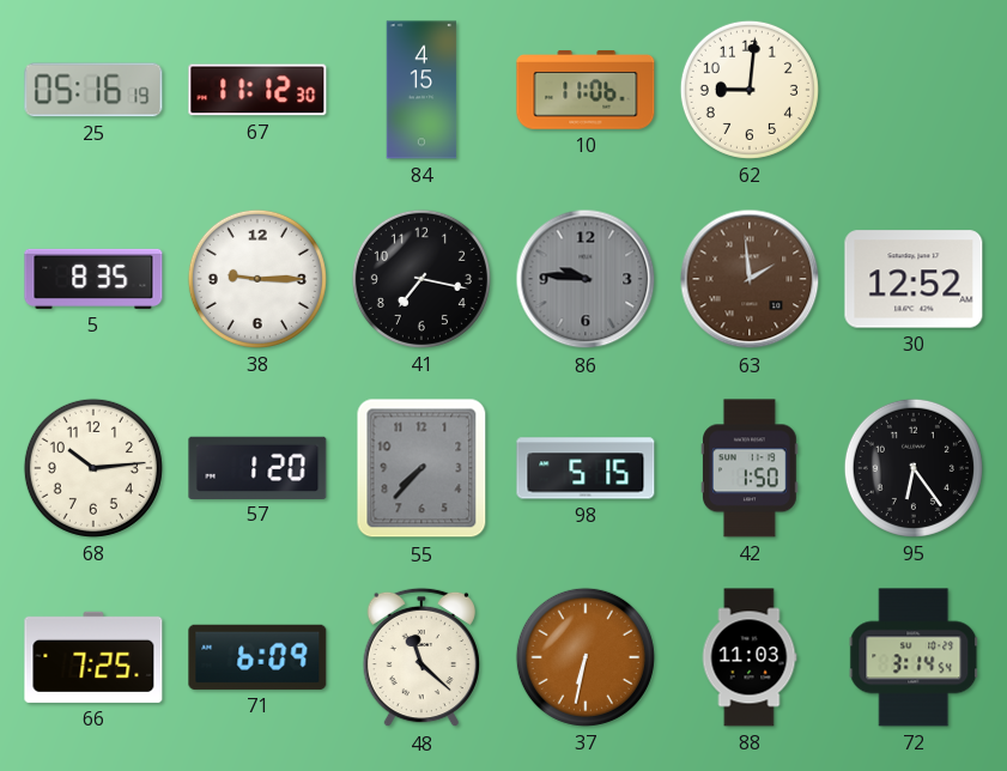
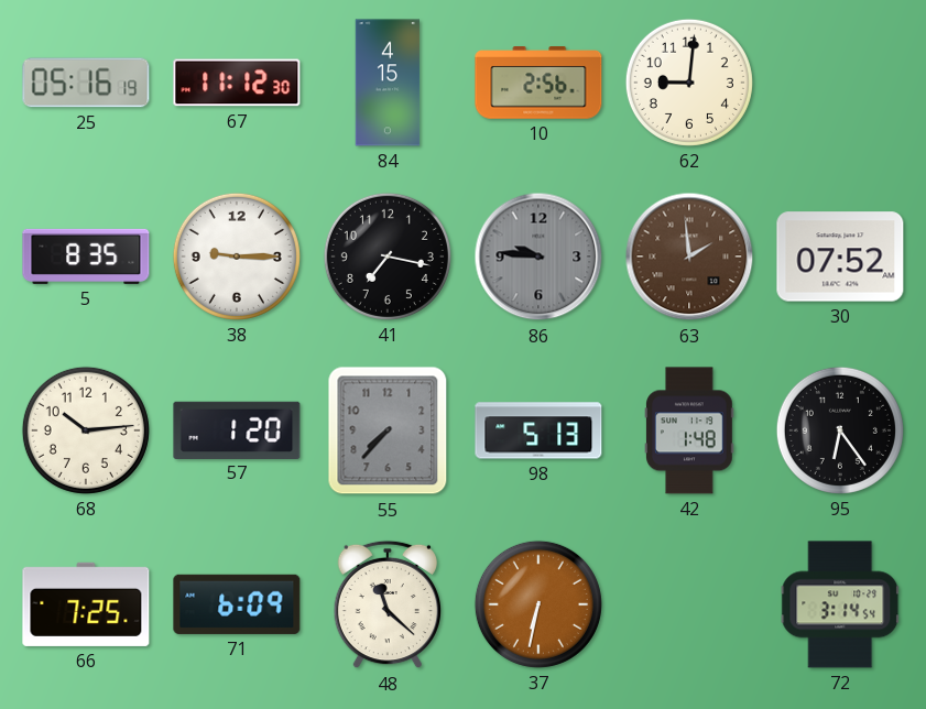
10: 11:06 -> 2:56 (538, 84)
30: 12:52 -> 07:52 (840, 257)
98: 5:15 -> 5:13 (538, 430)
42: 1:50 -> 1:48 (690, 430)
88: 11:03 -> none (750, 657)
